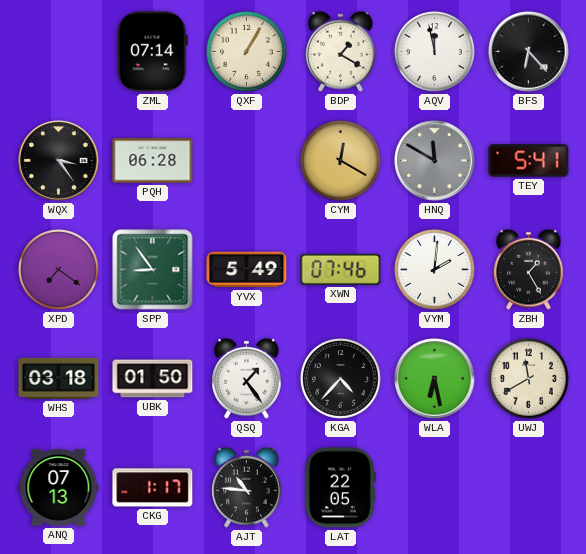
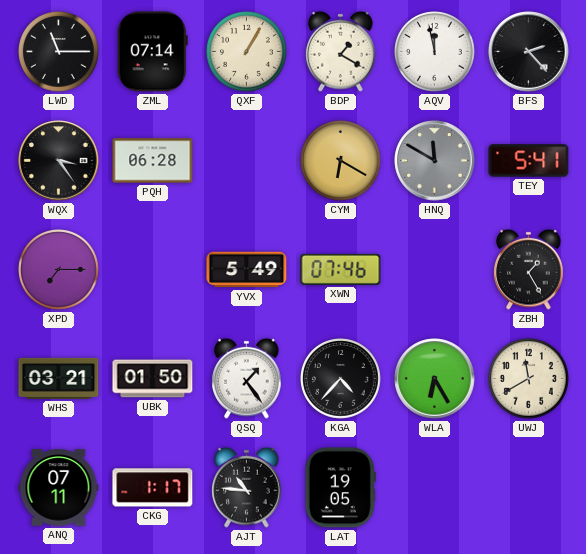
LWD: none -> 11:15 (59, 52)
BFS: 6:23 -> 2:23 (529, 52)
CYM: 12:20 -> 6:20 (341, 161)
XPD: 7:21 -> 7:15 (59, 270)
SPP: 8:54 -> none (153, 270)
VYM: 2:01 -> none (435, 270)
WHS: 03:18 -> 03:21 (59, 378)
WLA: 6:28 -> 6:25 (435, 379)
ANQ: 07:13 -> 07:11 (59, 488)
LAT: 22:05 -> 19:05 (340, 488)
